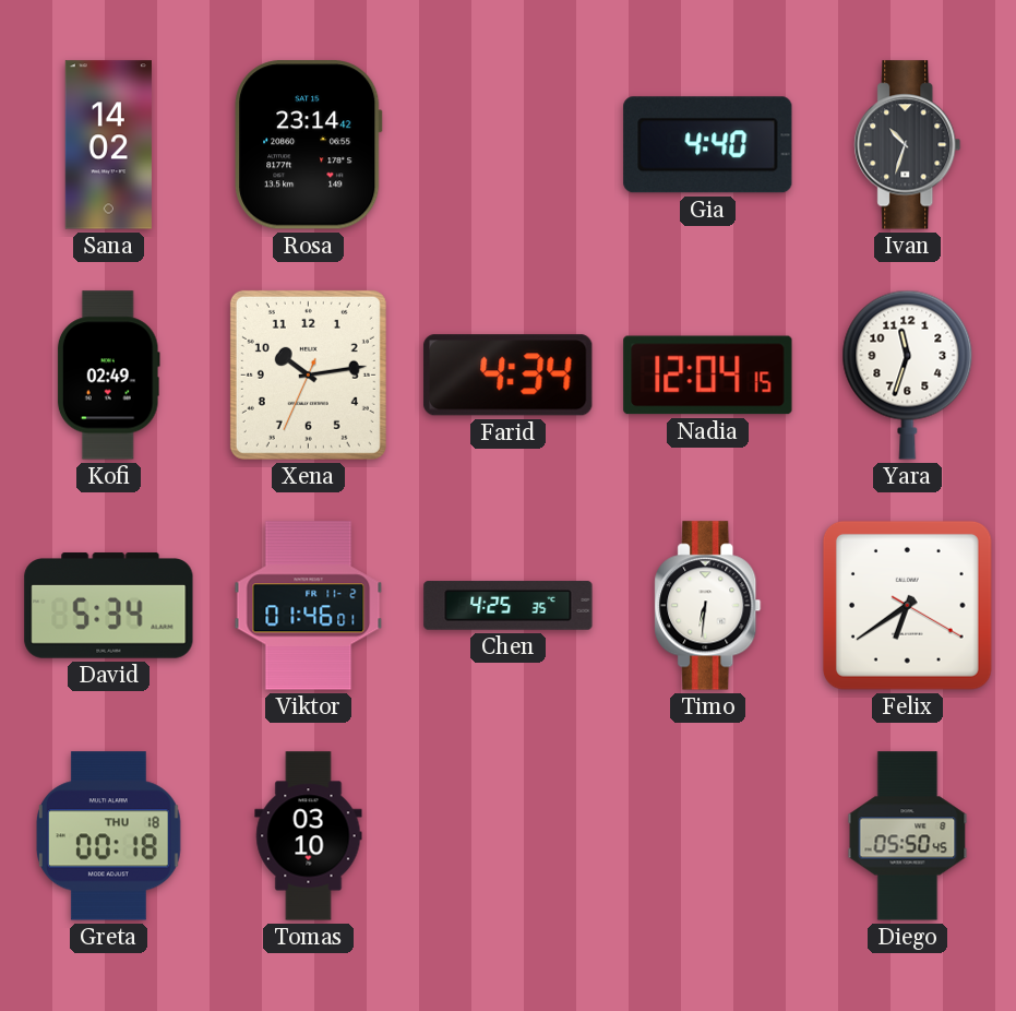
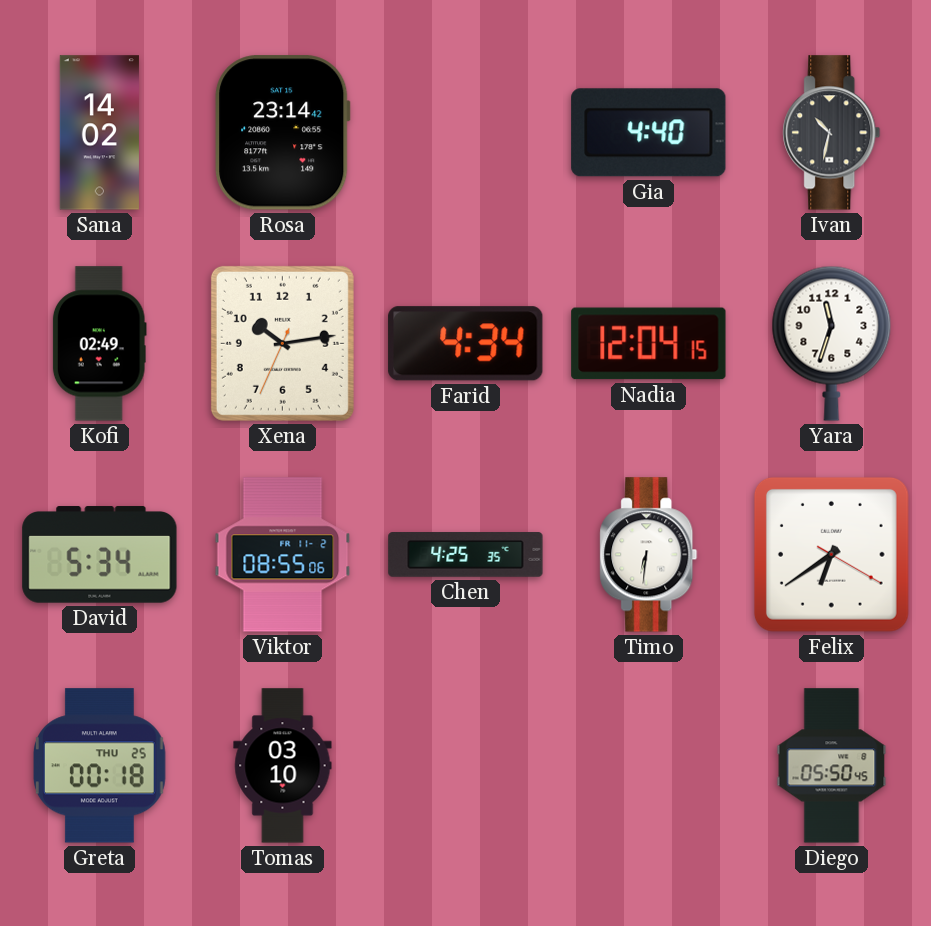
Ivan: 10:33 -> 10:32 (832, 133)
Viktor: 01:46 -> 08:55 (283, 555)
Greta date: THU 18 -> THU 25 (99, 766)
